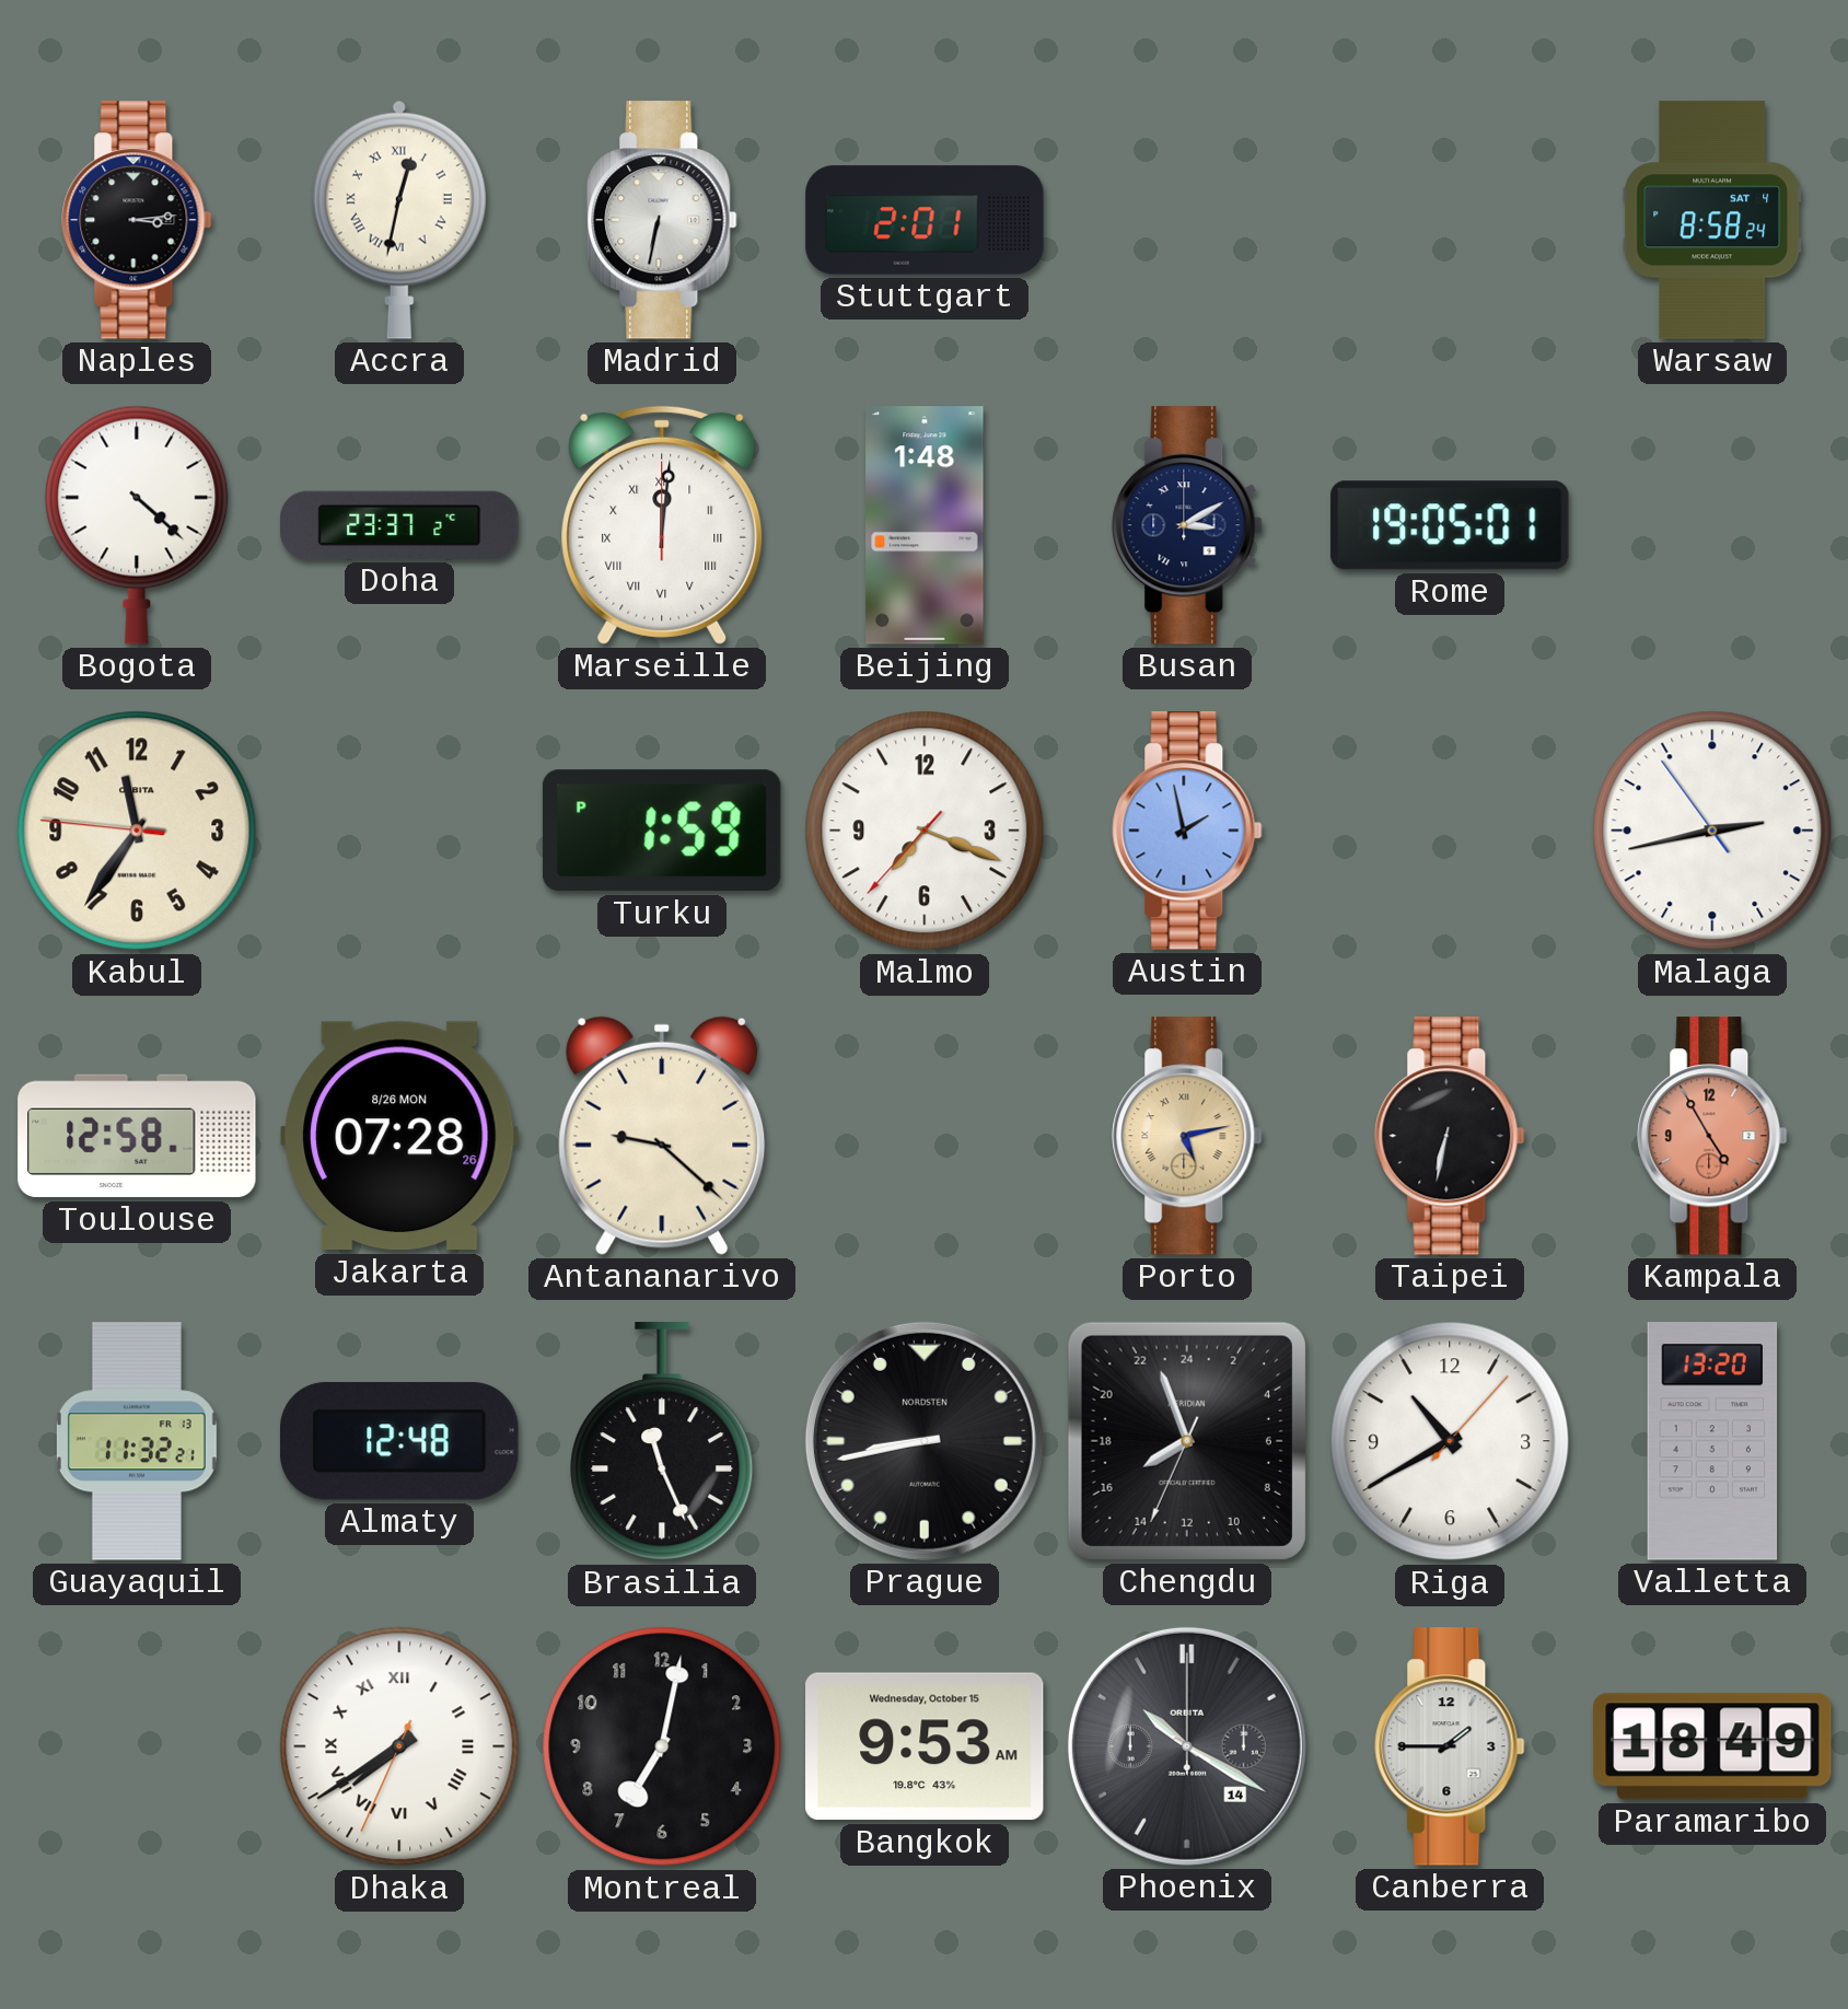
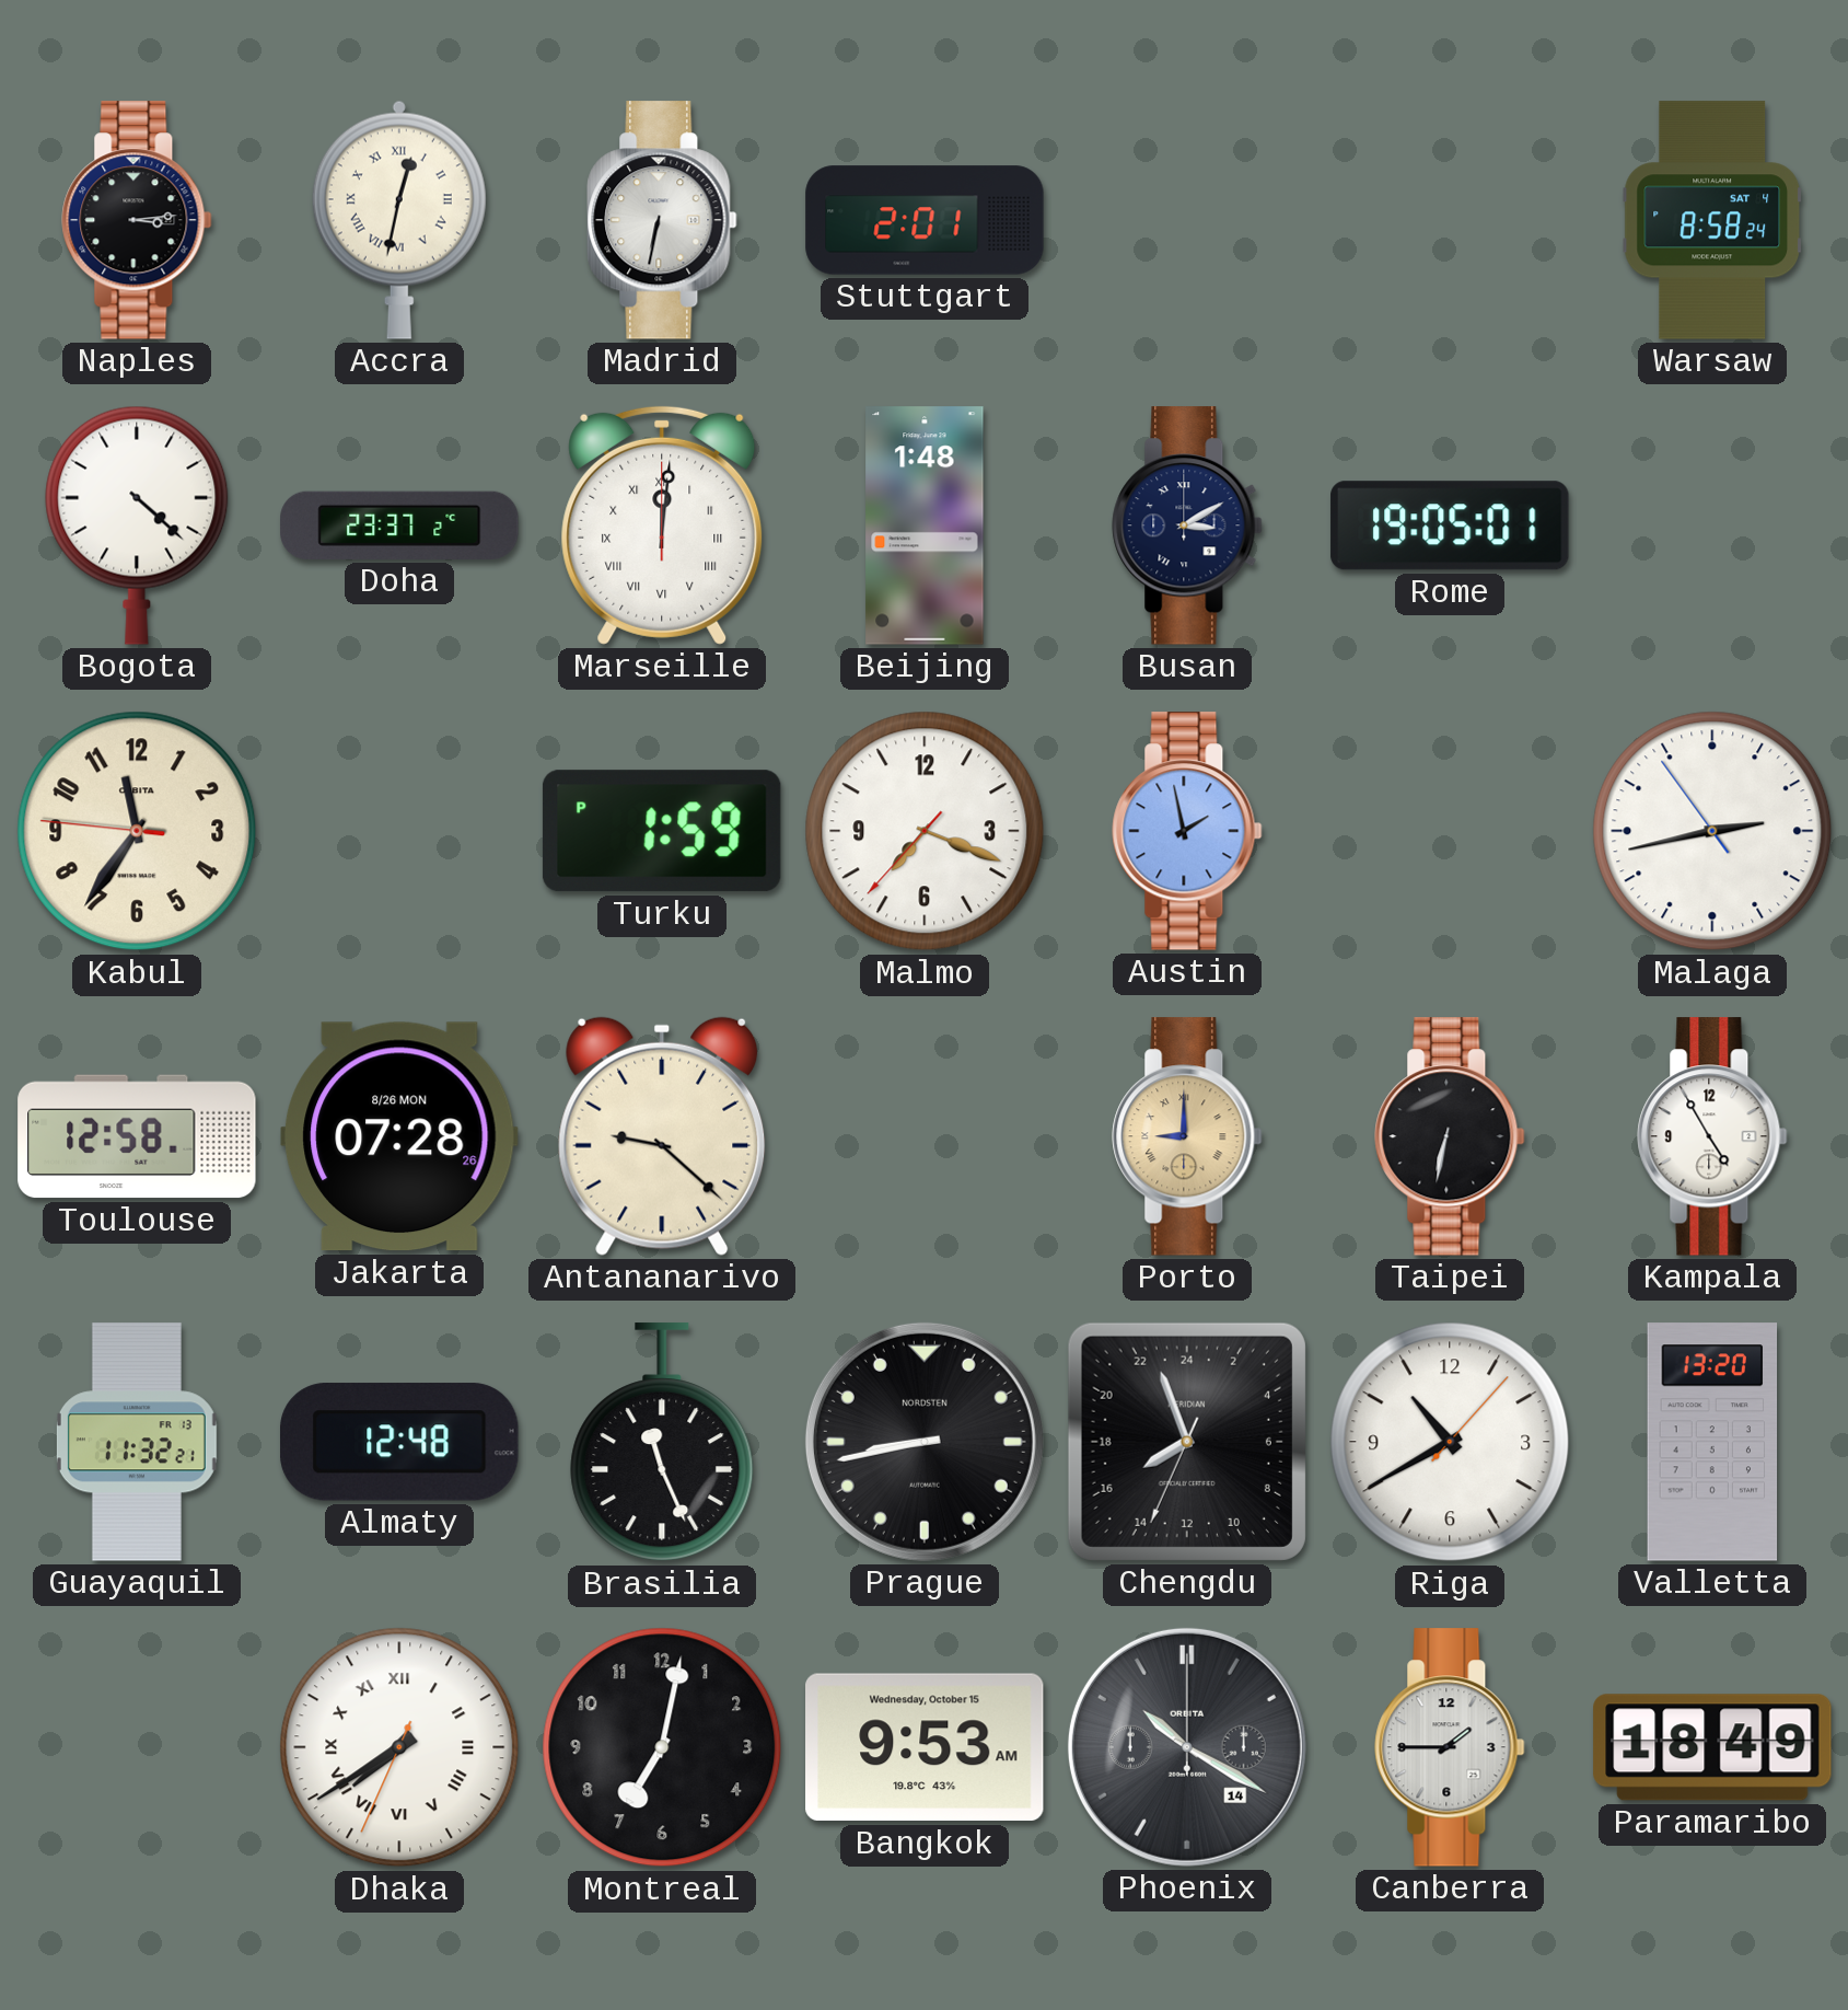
Porto: 5:13 -> 9:00 (1187, 1136)
Kampala dial: salmon -> white (1712, 1136)
